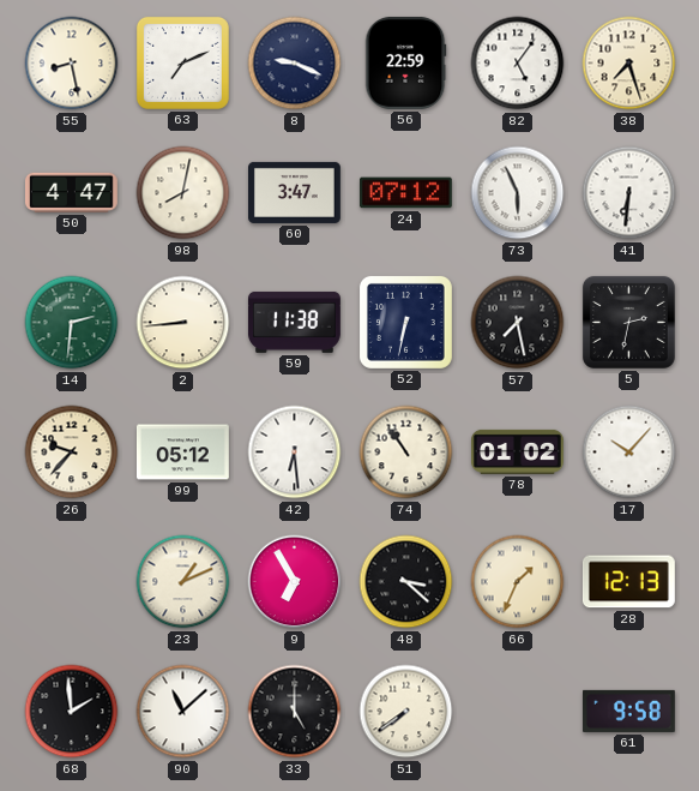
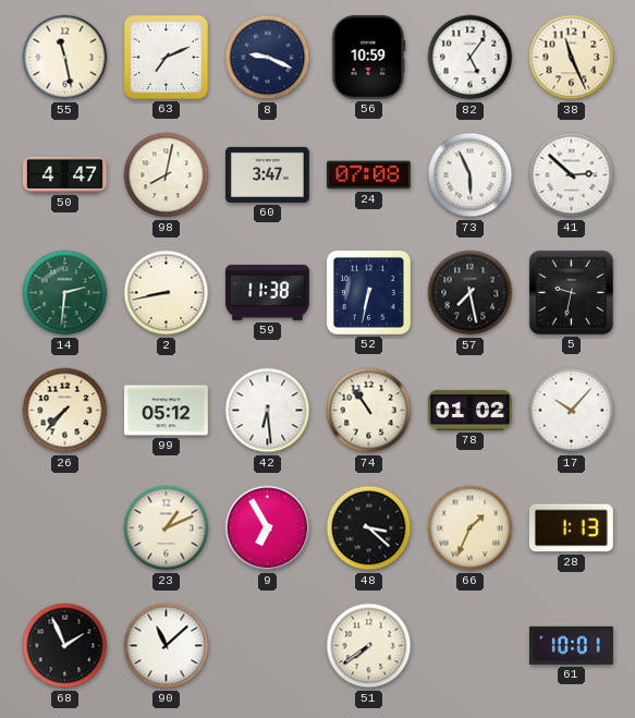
55: 8:28 -> 11:28 (65, 58)
56: 22:59 -> 10:59 (369, 57)
38: 7:27 -> 11:26 (572, 58)
24: 07:12 -> 07:08 (368, 175)
41: 6:31 -> 2:52 (572, 175)
2: 8:44 -> 8:43 (167, 293)
5: 2:32 -> 9:32 (571, 292)
26: 9:37 -> 7:37 (65, 411)
28: 12:13 -> 1:13 (571, 528)
68: 1:59 -> 1:56 (65, 646)
33: 5:00 -> none (295, 712)
61: 9:58 -> 10:01 (571, 645)
